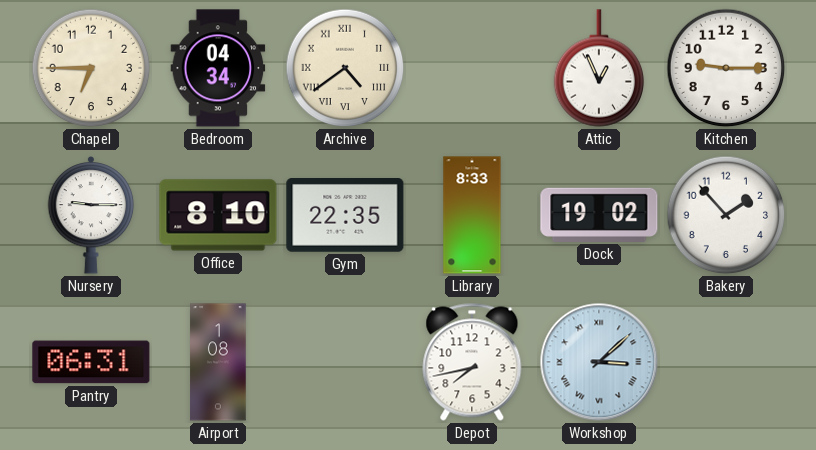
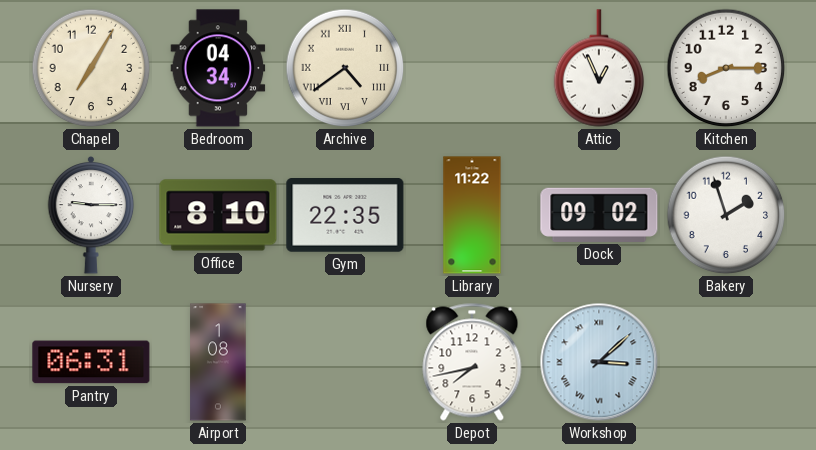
Chapel: 6:45 -> 7:05 (91, 68)
Kitchen: 9:15 -> 8:15 (726, 68)
Library: 8:33 -> 11:22 (472, 215)
Dock: 19:02 -> 09:02 (599, 215)
Bakery: 1:53 -> 1:57 (726, 215)
